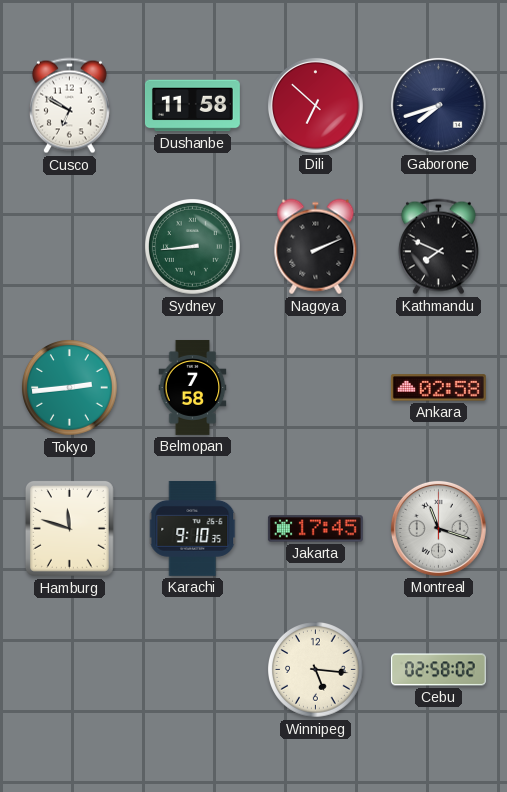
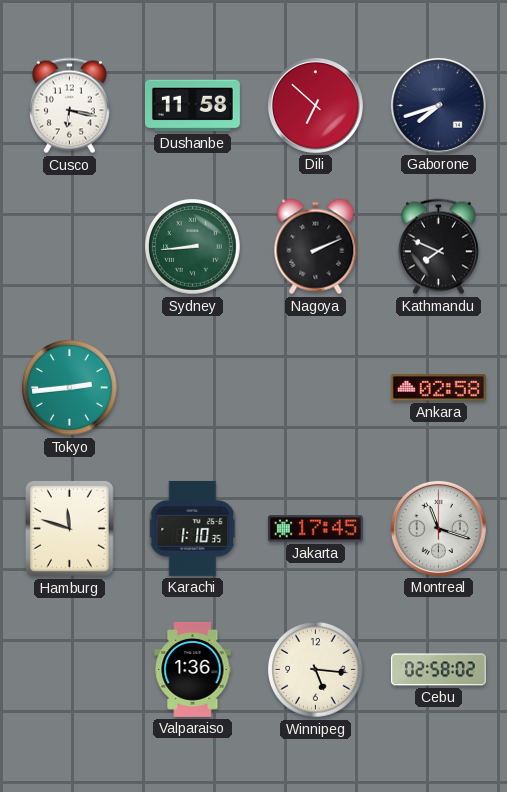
Cusco: 6:50 -> 6:17 (69, 106)
Belmopan: 7:58 -> none (193, 387)
Karachi: 9:10 -> 1:10 (193, 528)
Valparaiso: none -> 1:36 (193, 669)
